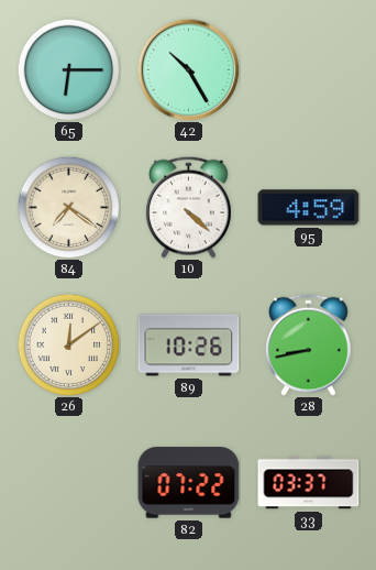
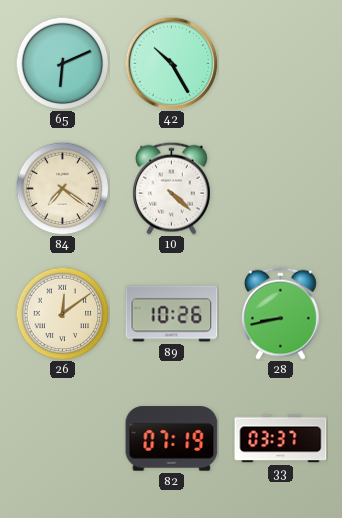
65: 6:15 -> 6:11 (62, 63)
95: 4:59 -> none (309, 208)
82: 07:22 -> 07:19 (172, 439)
